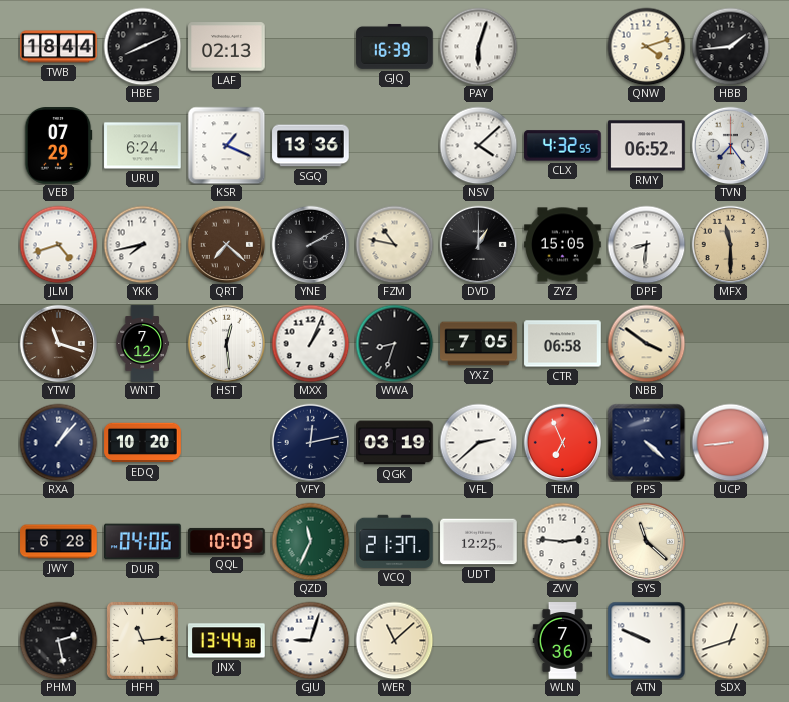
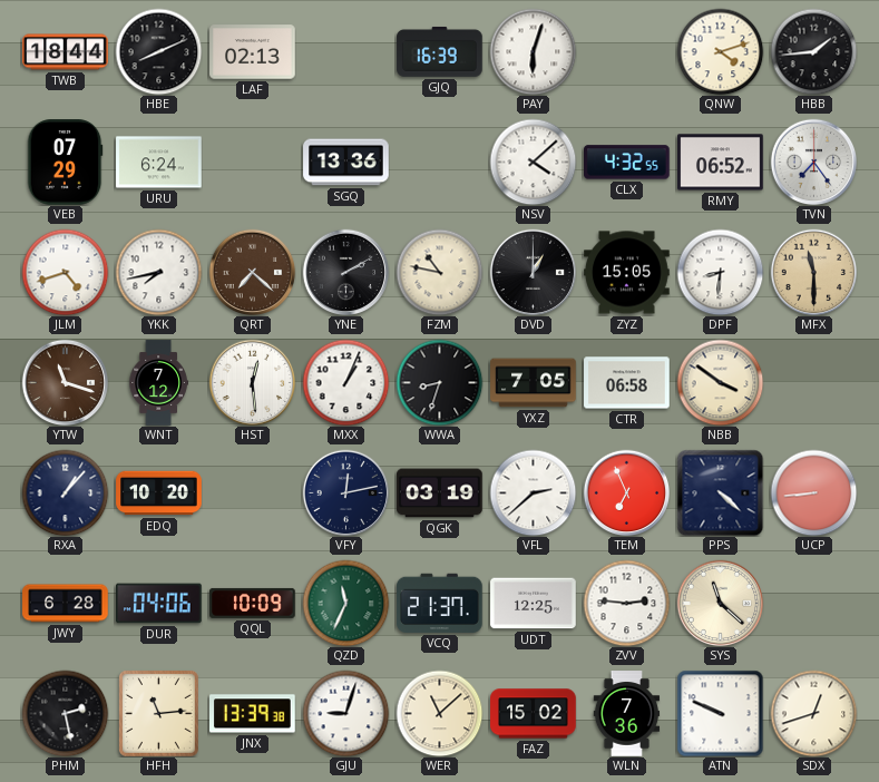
KSR: 1:19 -> none (226, 145)
JNX: 13:44 -> 13:39 (253, 714)
FAZ: none -> 15:02 (534, 714)
